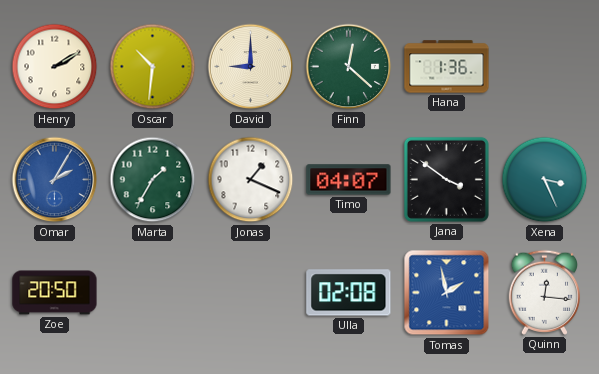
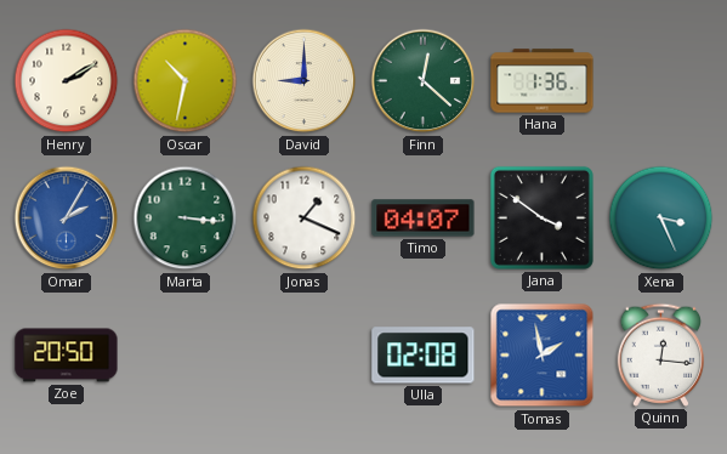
Oscar: 10:31 -> 10:32 (186, 81)
Marta: 1:35 -> 3:16 (186, 219)
